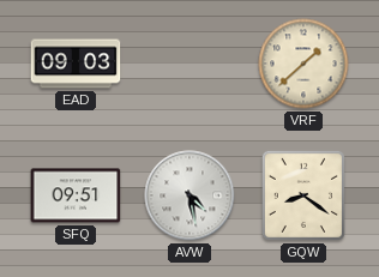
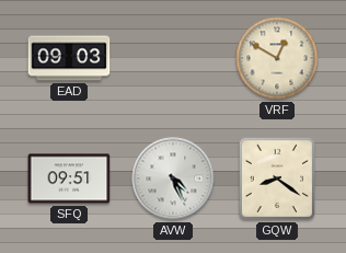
VRF: 1:38 -> 12:50 (277, 58)
AVW: 4:28 -> 4:26 (173, 179)
